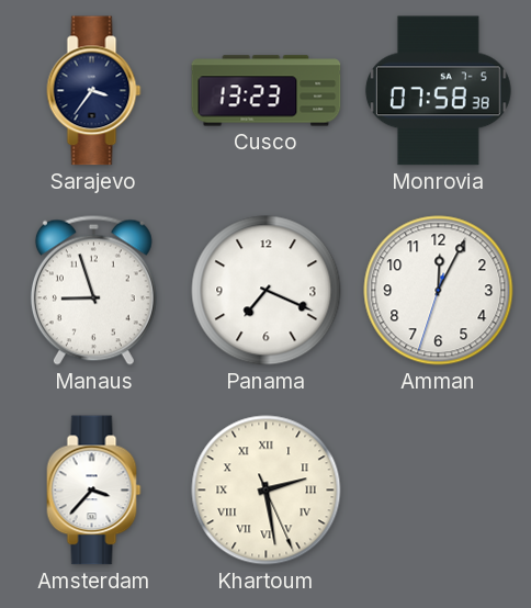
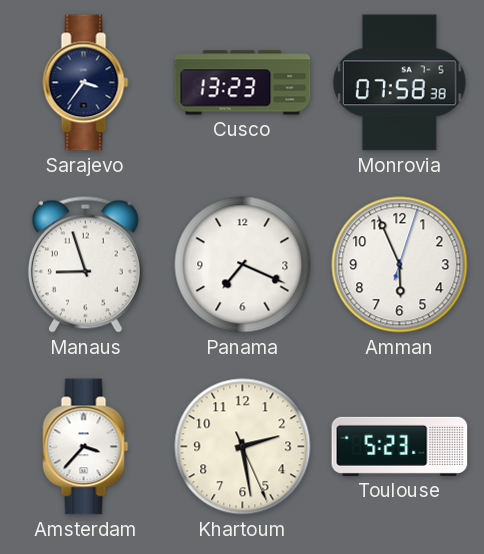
Amman: 12:04 -> 5:56 (400, 265)
Khartoum numerals: Roman -> Arabic (243, 447)
Toulouse: none -> 5:23 (400, 446)
